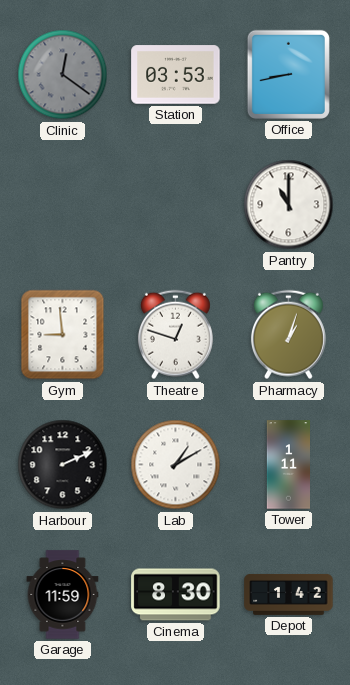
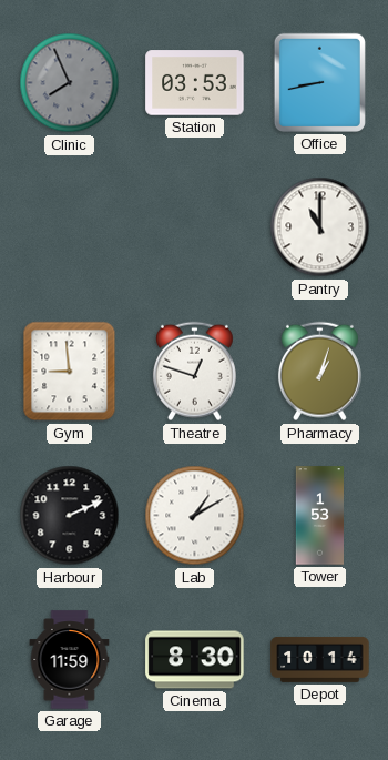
Clinic: 12:21 -> 7:56 (70, 83)
Tower: 1:11 -> 1:53 (319, 516)
Depot: 1:42 -> 10:14 (320, 659)
